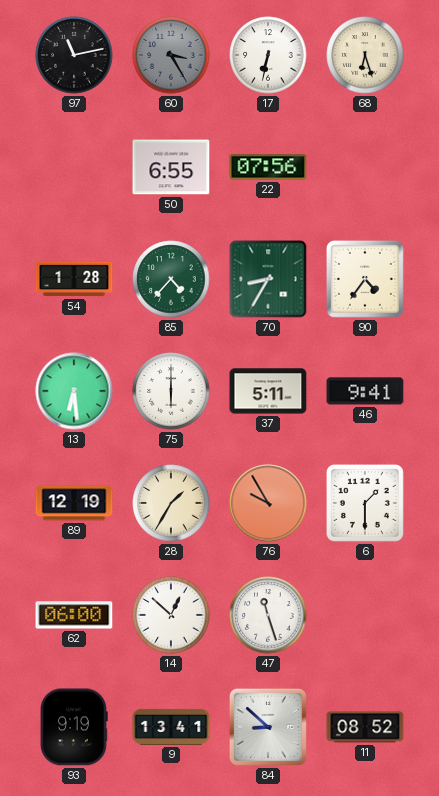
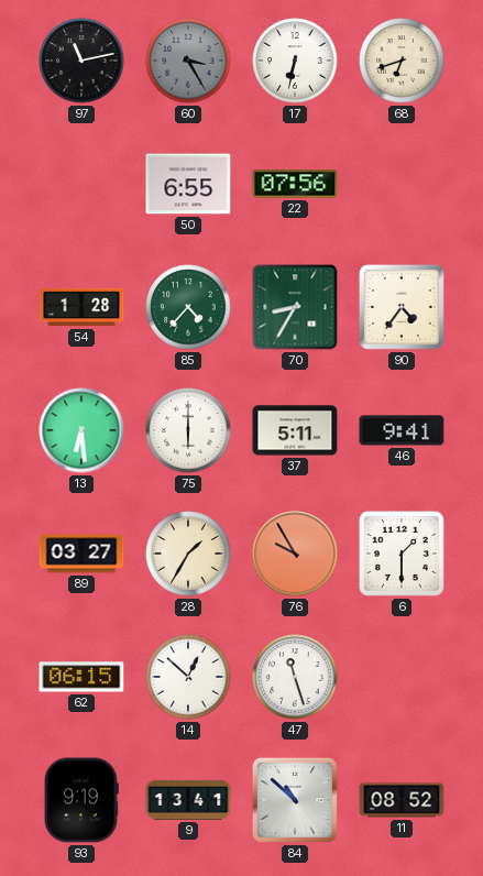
68: 6:27 -> 6:42 (402, 61)
89: 12:19 -> 03:27 (81, 554)
62: 06:00 -> 06:15 (81, 677)
84: 8:52 -> 10:52 (295, 800)
